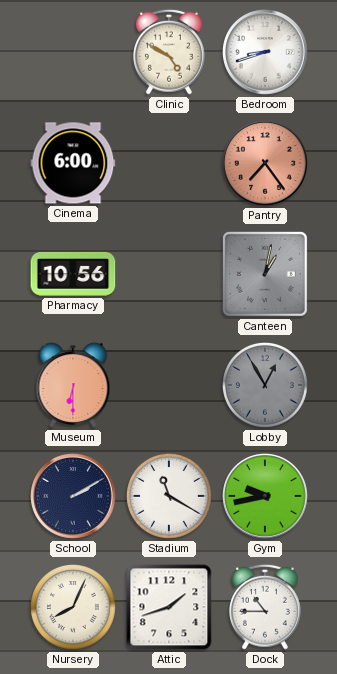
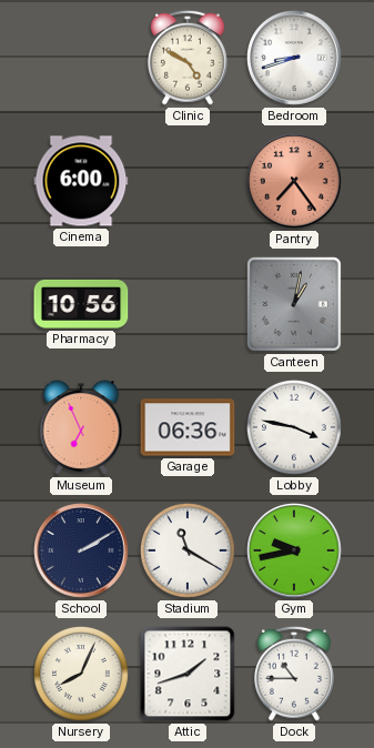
Museum: 6:30 -> 6:56 (81, 427)
Garage: none -> 06:36 (188, 427)
Lobby: 12:55 -> 3:47 (294, 427)
Lobby dial: grey -> white (294, 427)
